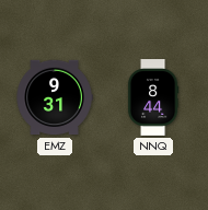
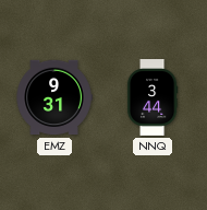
NNQ: 8:44 -> 3:44 (153, 98)
